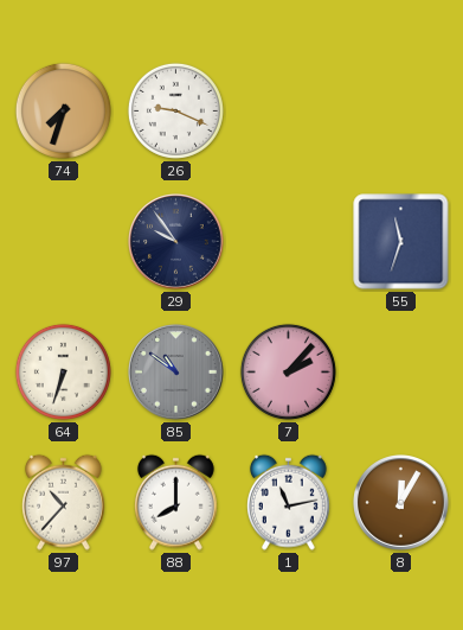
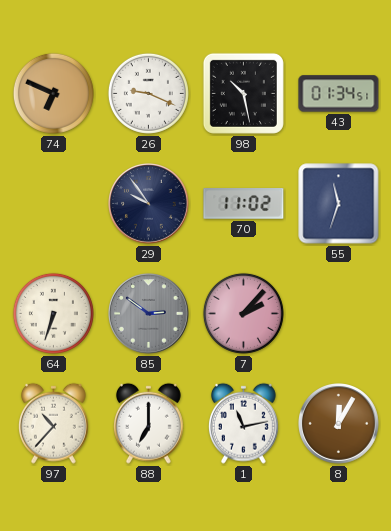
74: 7:33 -> 6:49 (53, 93)
98: none -> 10:28 (243, 93)
43: none -> 01:34 (339, 94)
70: none -> 11:02 (244, 204)
85: 10:51 -> 2:51 (149, 314)
88: 8:00 -> 7:00 (148, 423)
